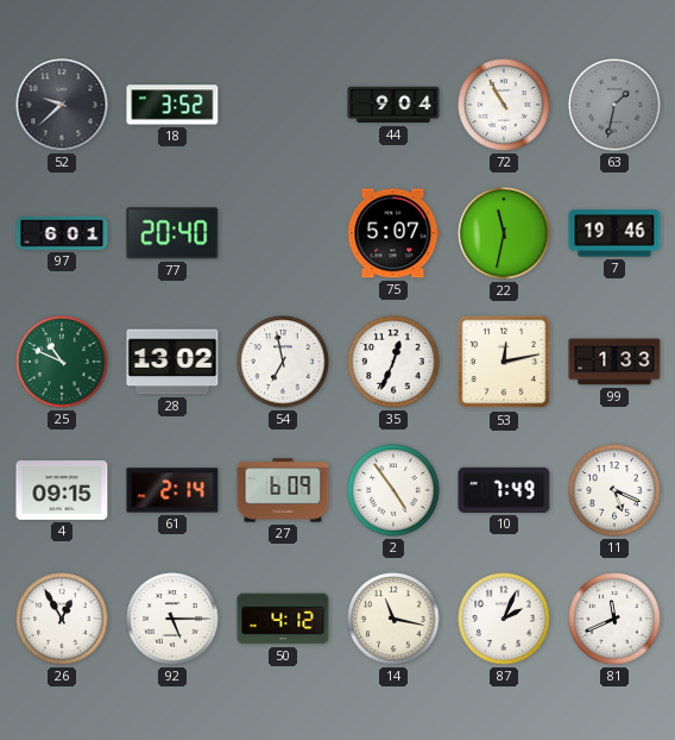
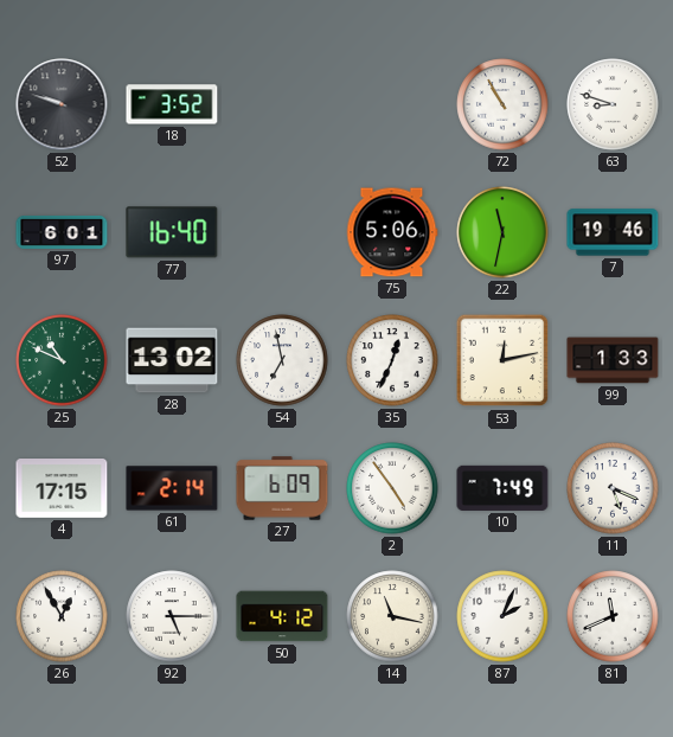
52: 9:38 -> 9:48 (62, 104)
44: 9:04 -> none (393, 105)
63: 1:32 -> 8:48 (613, 104)
63 dial: grey -> white (613, 104)
77: 20:40 -> 16:40 (172, 232)
75: 5:07 -> 5:06 (392, 232)
4: 09:15 -> 17:15 (62, 489)
